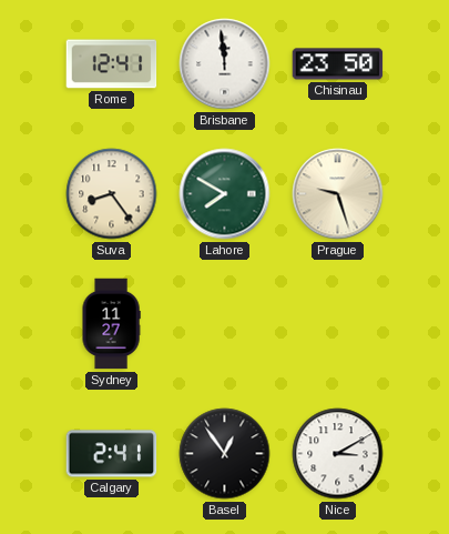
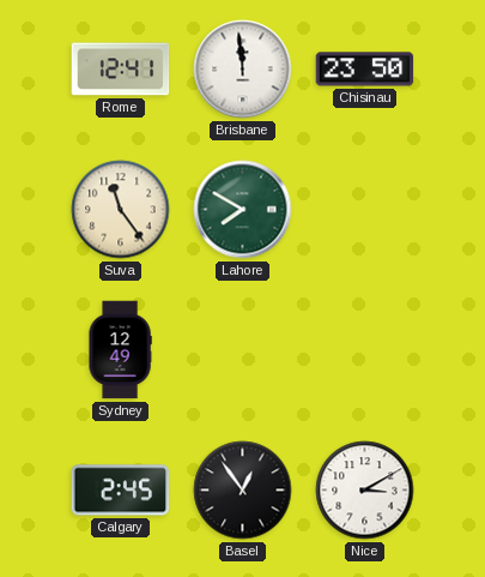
Suva: 8:24 -> 11:24 (121, 210)
Prague: 9:27 -> none (338, 194)
Sydney: 11:27 -> 12:49 (120, 350)
Calgary: 2:41 -> 2:45 (121, 491)
